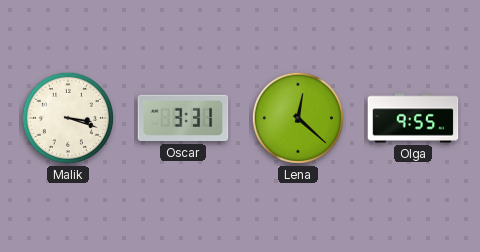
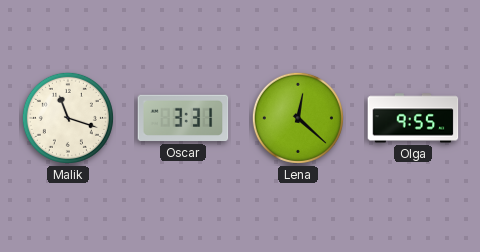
Malik: 3:18 -> 11:18 (68, 118)
